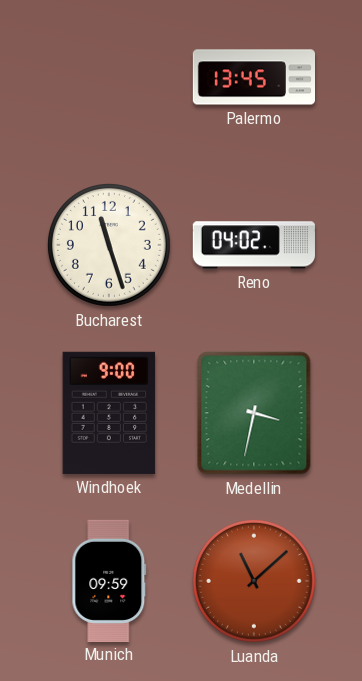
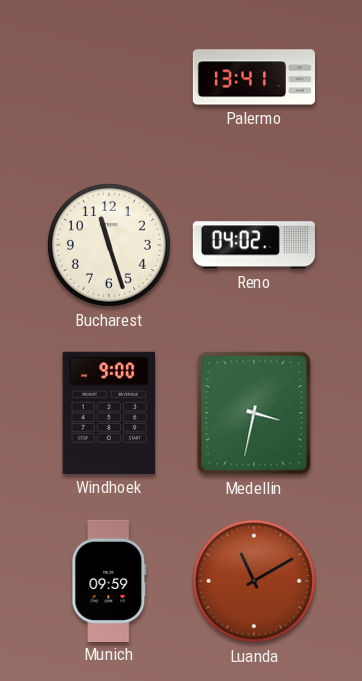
Palermo: 13:45 -> 13:41 (253, 77)
Luanda: 11:08 -> 11:10 (254, 581)
